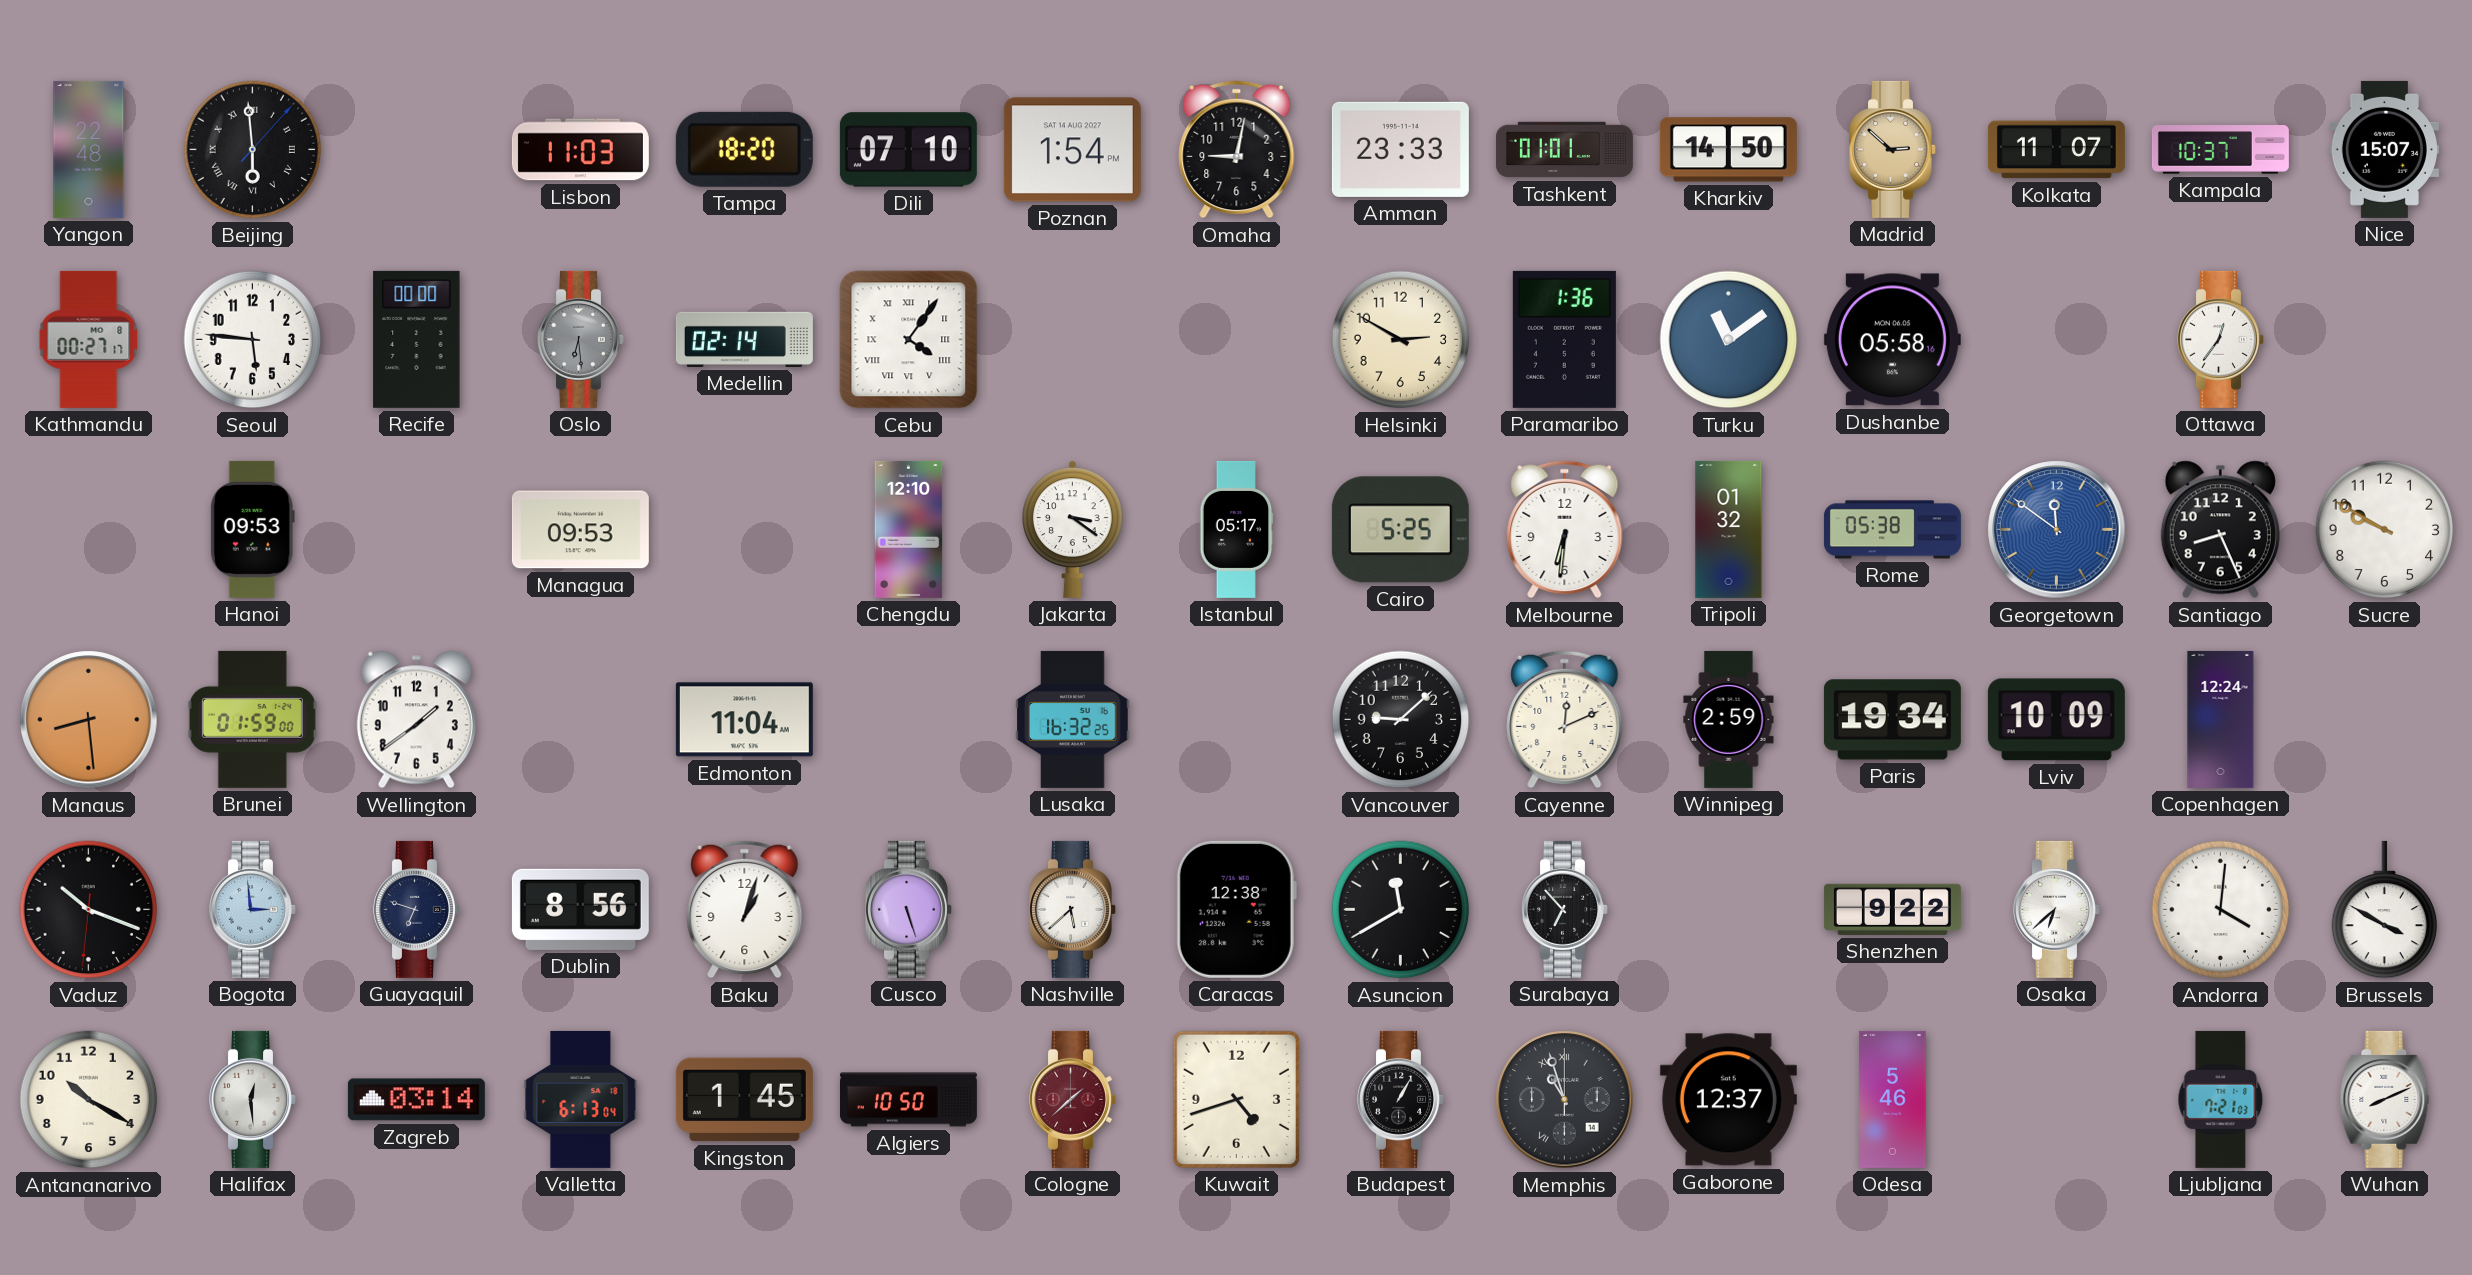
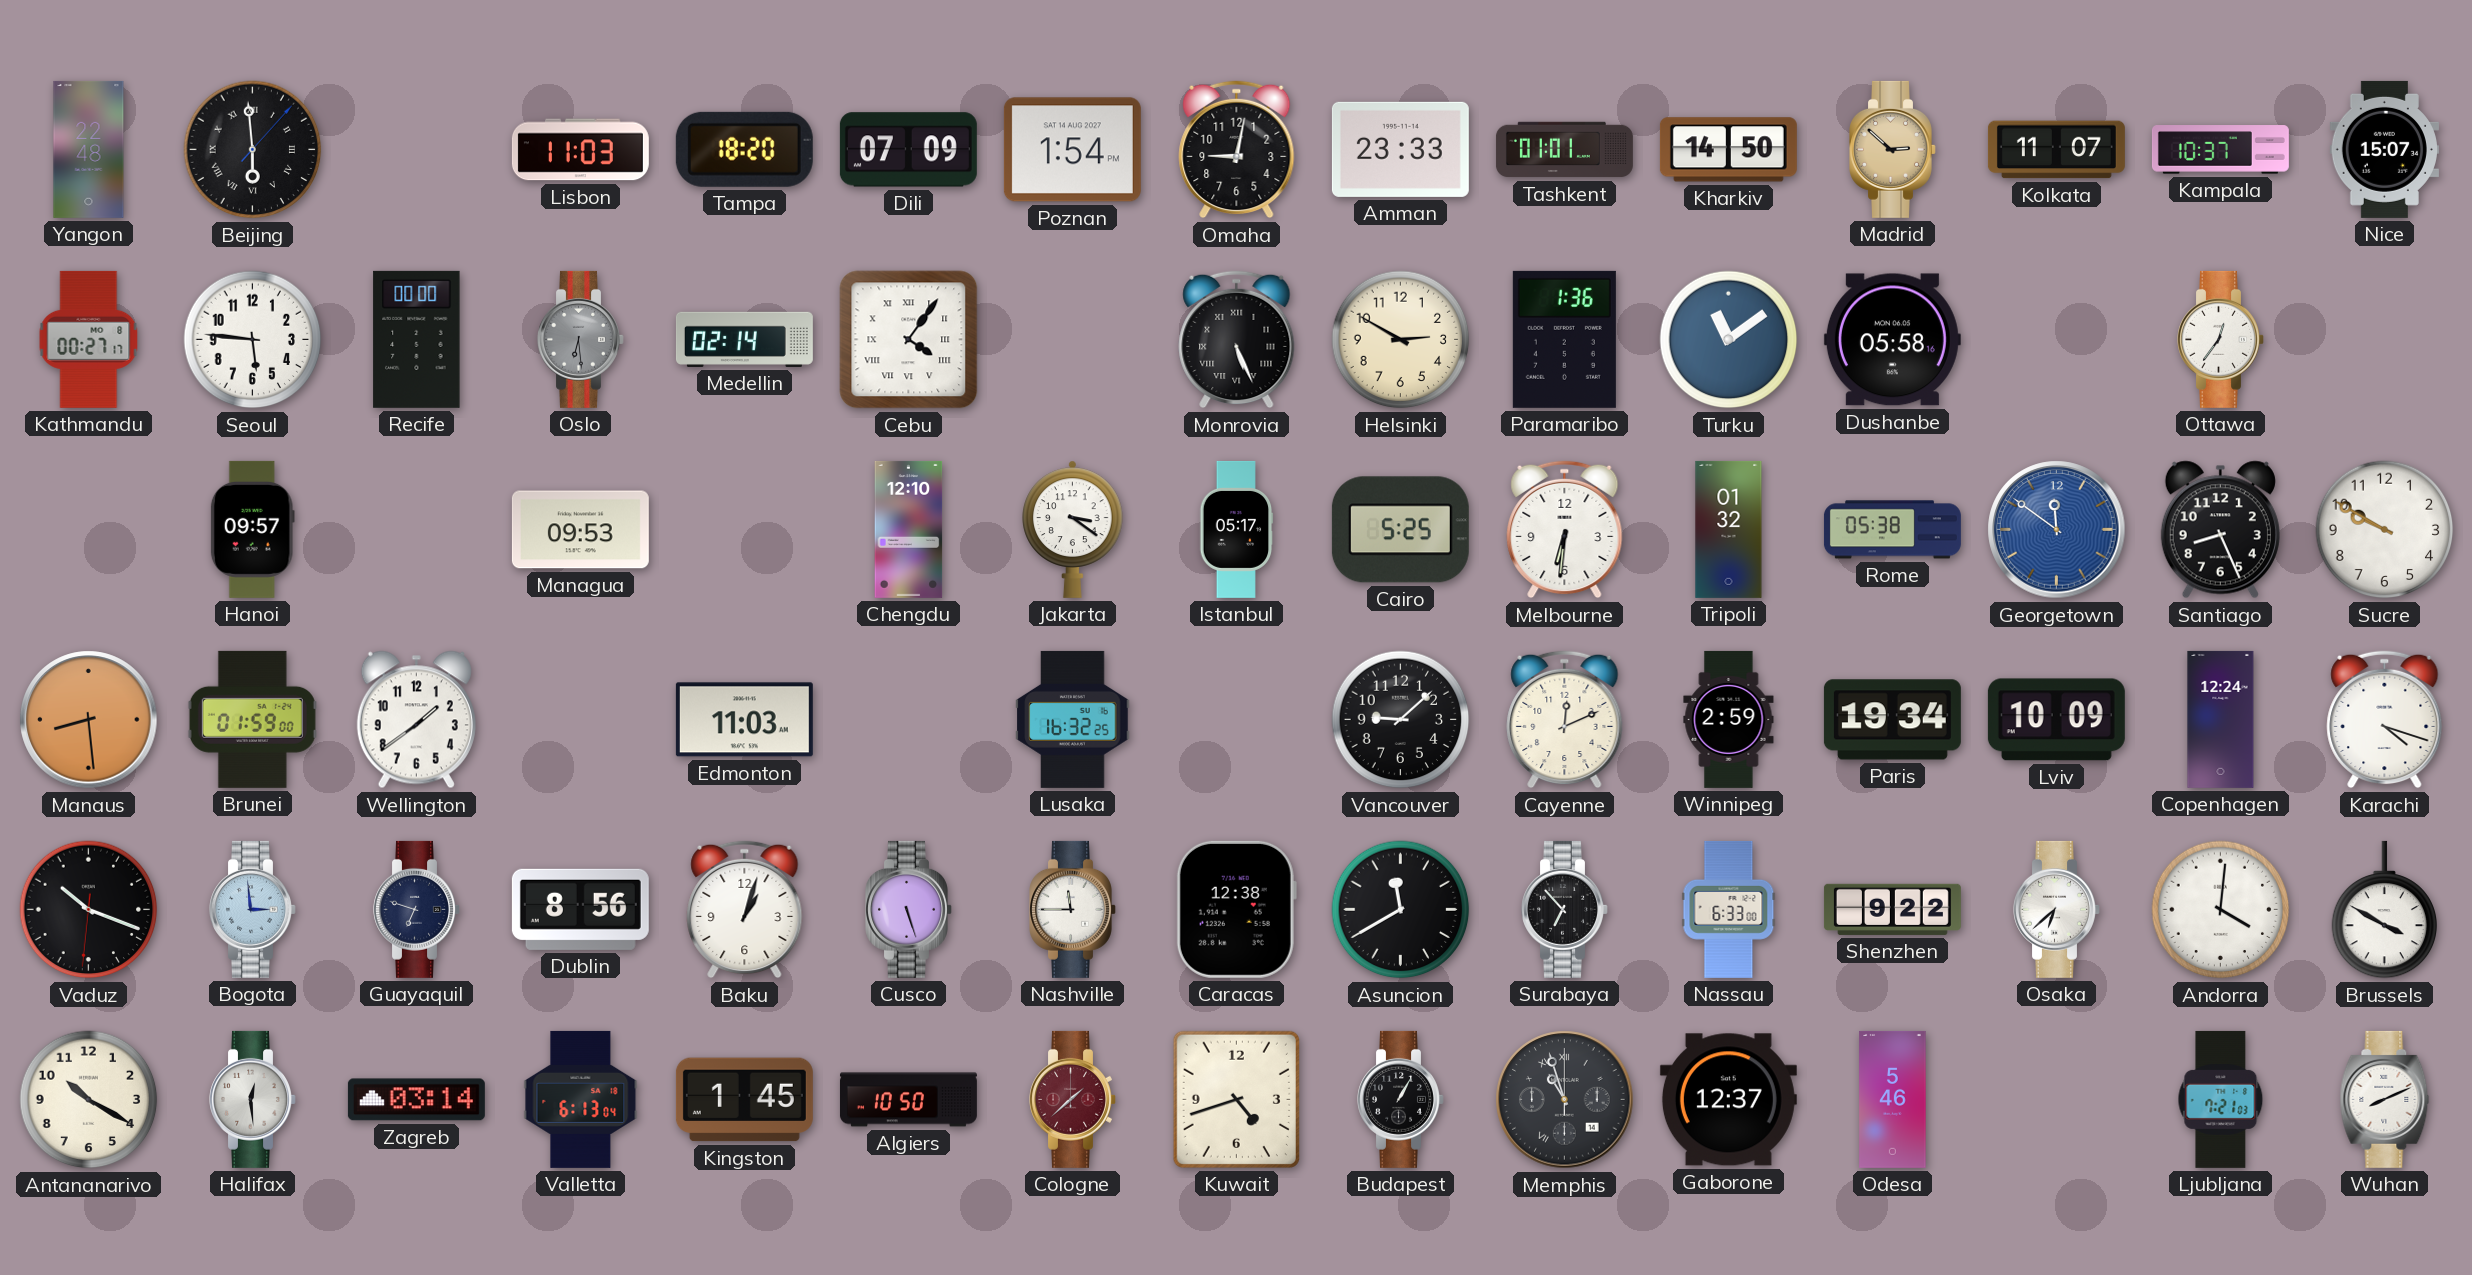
Dili: 07:10 -> 07:09 (908, 150)
Monrovia: none -> 5:26 (1237, 340)
Hanoi: 09:53 -> 09:57 (252, 529)
Edmonton: 11:04 -> 11:03 (744, 720)
Karachi: none -> 4:18 (2385, 720)
Nashville: 5:38 -> 11:45 (1073, 909)
Nassau: none -> 6:33 (1729, 909)
